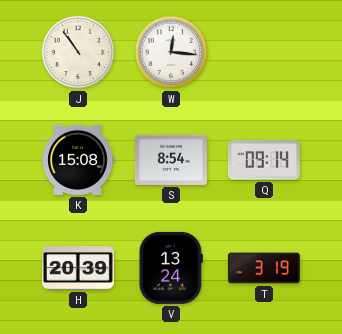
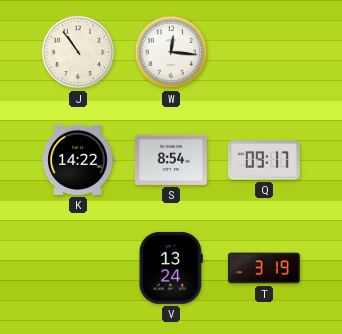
K: 15:08 -> 14:22 (78, 160)
Q: 09:14 -> 09:17 (264, 160)
H: 20:39 -> none (78, 268)
